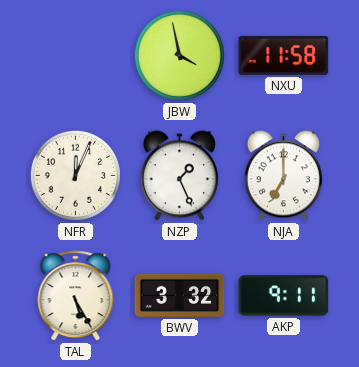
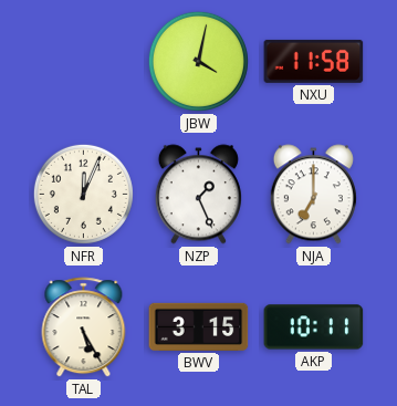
JBW: 3:58 -> 4:02 (198, 61)
BWV: 3:32 -> 3:15 (199, 326)
AKP: 9:11 -> 10:11 (314, 327)
